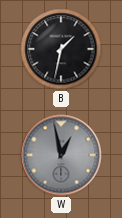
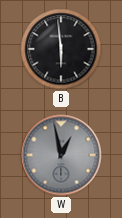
B: 1:32 -> 5:59 (61, 49)
